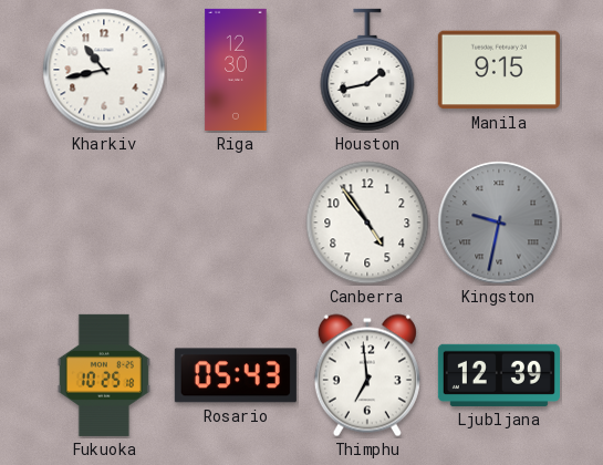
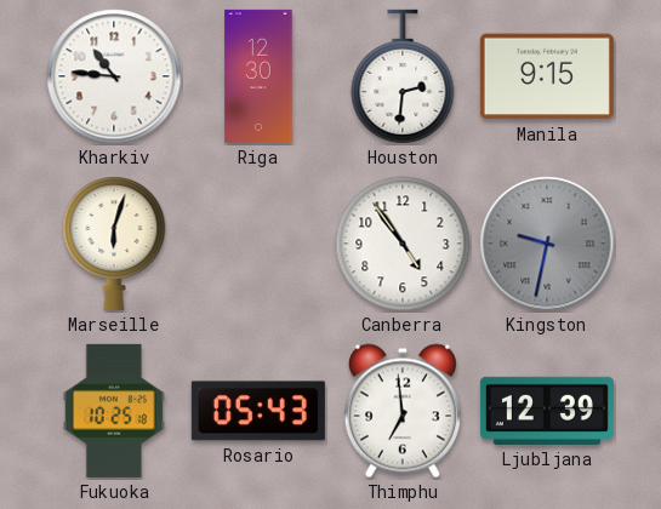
Kharkiv: 10:43 -> 10:46 (114, 76)
Houston: 1:43 -> 2:31 (403, 76)
Marseille: none -> 6:03 (114, 244)
